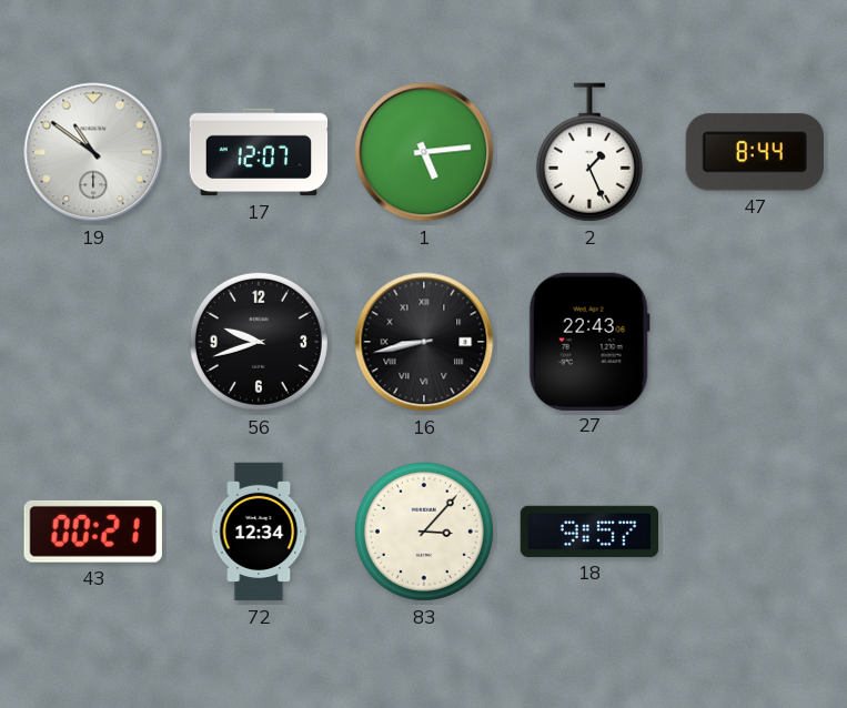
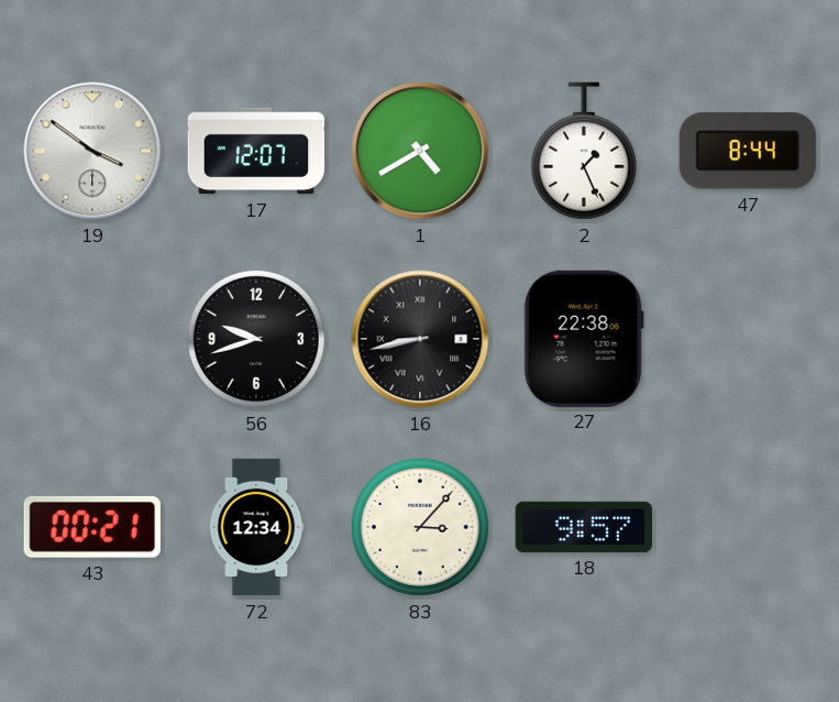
19: 10:51 -> 3:51 (92, 151)
1: 5:14 -> 4:40 (420, 151)
27: 22:43 -> 22:38 (584, 338)
